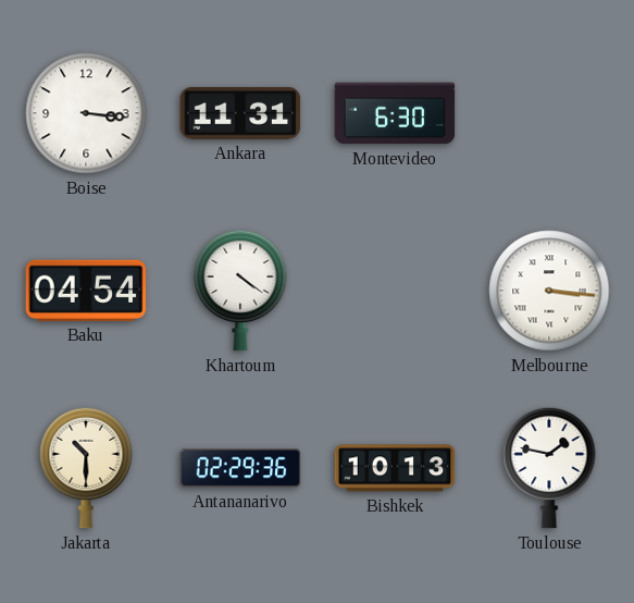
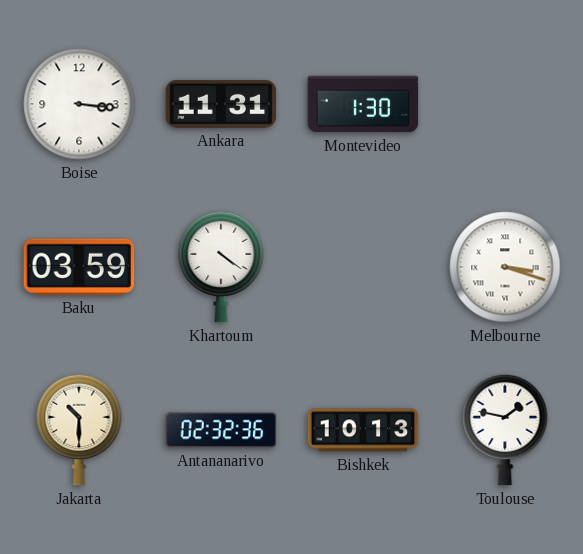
Montevideo: 6:30 -> 1:30 (363, 104)
Baku: 04:54 -> 03:59 (79, 267)
Melbourne: 3:16 -> 3:18 (505, 267)
Antananarivo: 02:29 -> 02:32 (221, 430)
